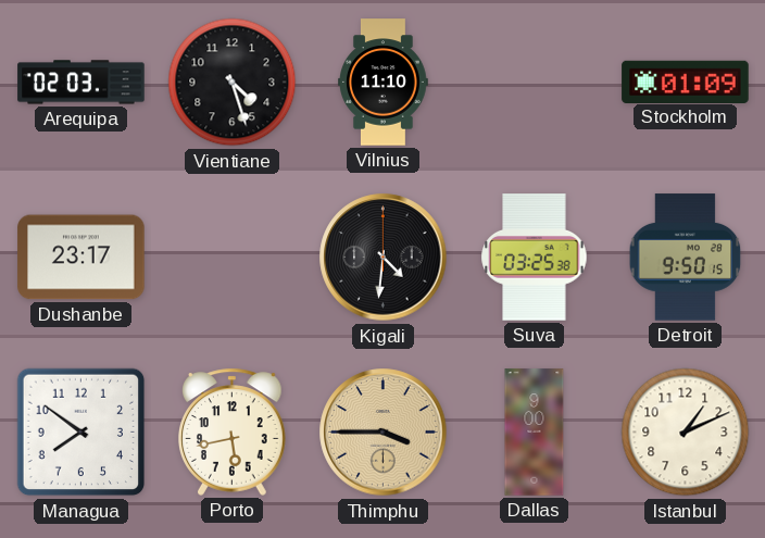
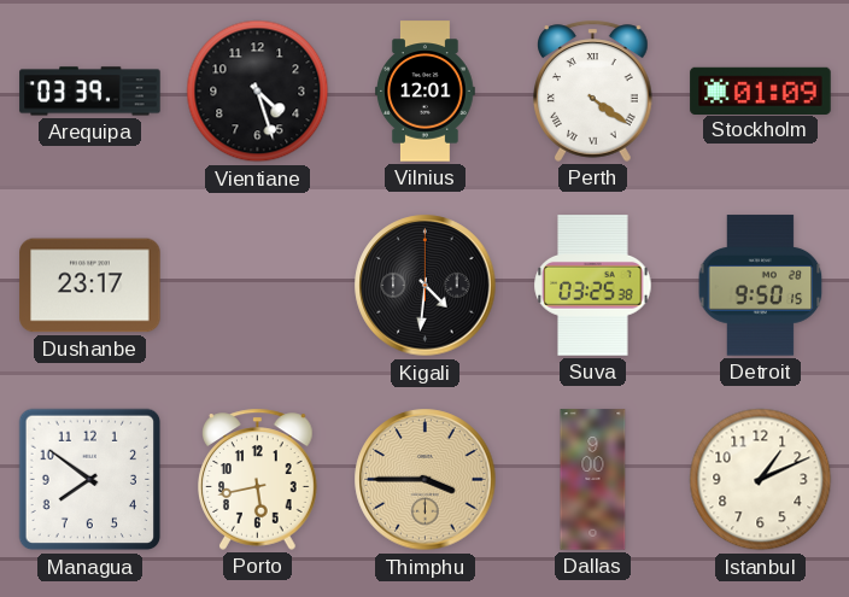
Arequipa: 02:03 -> 03:39 (90, 92)
Vilnius: 11:10 -> 12:01 (426, 92)
Perth: none -> 4:21 (593, 90)
